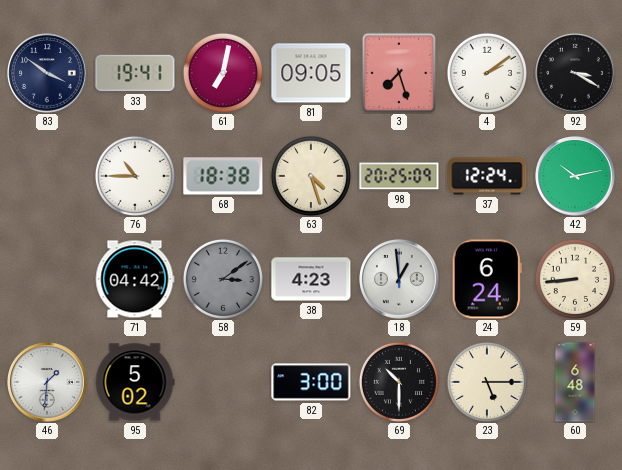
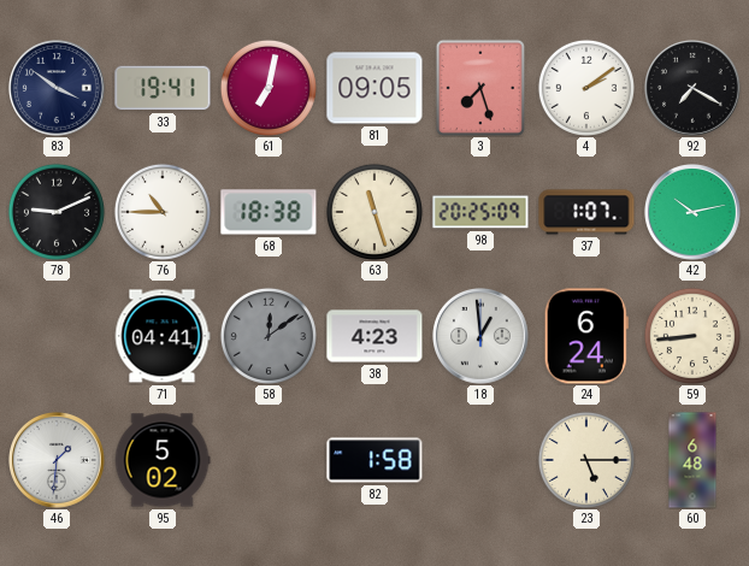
92: 3:20 -> 7:20 (694, 89)
78: none -> 9:11 (57, 212)
63: 4:27 -> 11:27 (374, 212)
37: 12:24 -> 1:07 (586, 212)
71: 04:42 -> 04:41 (163, 336)
58: 3:09 -> 12:09 (269, 336)
82: 3:00 -> 1:58 (374, 460)
69: 10:30 -> none (399, 382)
